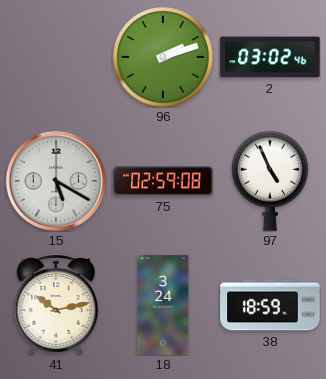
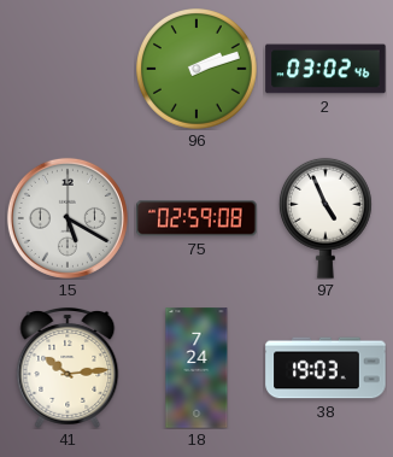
41: 10:13 -> 10:14 (68, 368)
18: 3:24 -> 7:24 (196, 368)
38: 18:59 -> 19:03 (325, 368)
